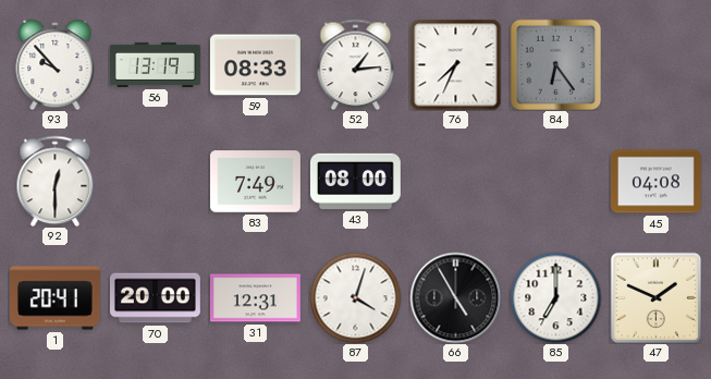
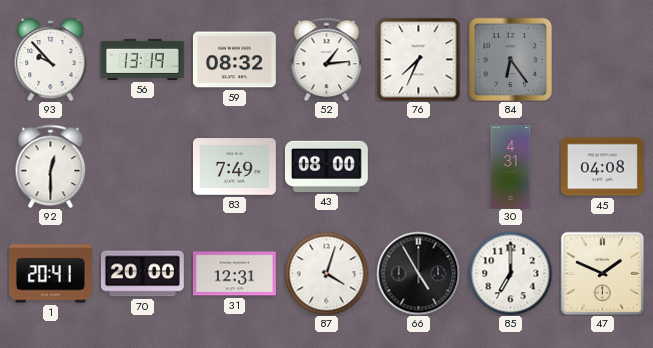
59: 08:33 -> 08:32 (234, 60)
30: none -> 4:31 (511, 167)
